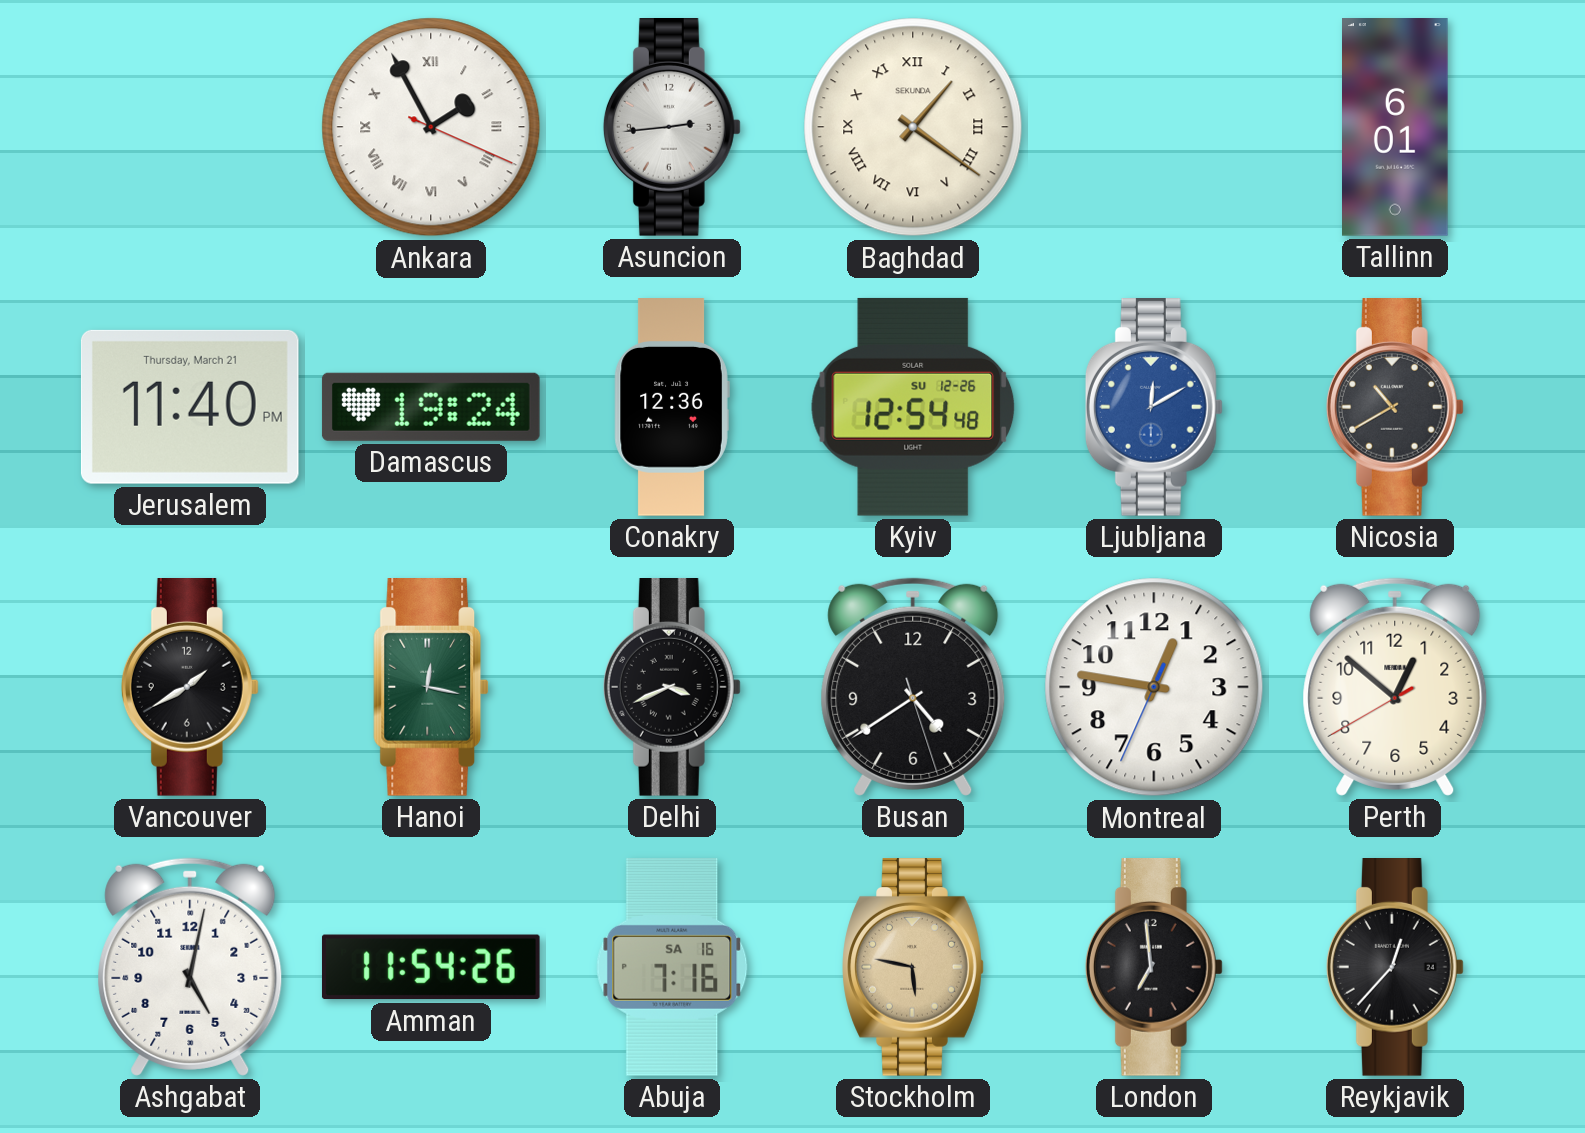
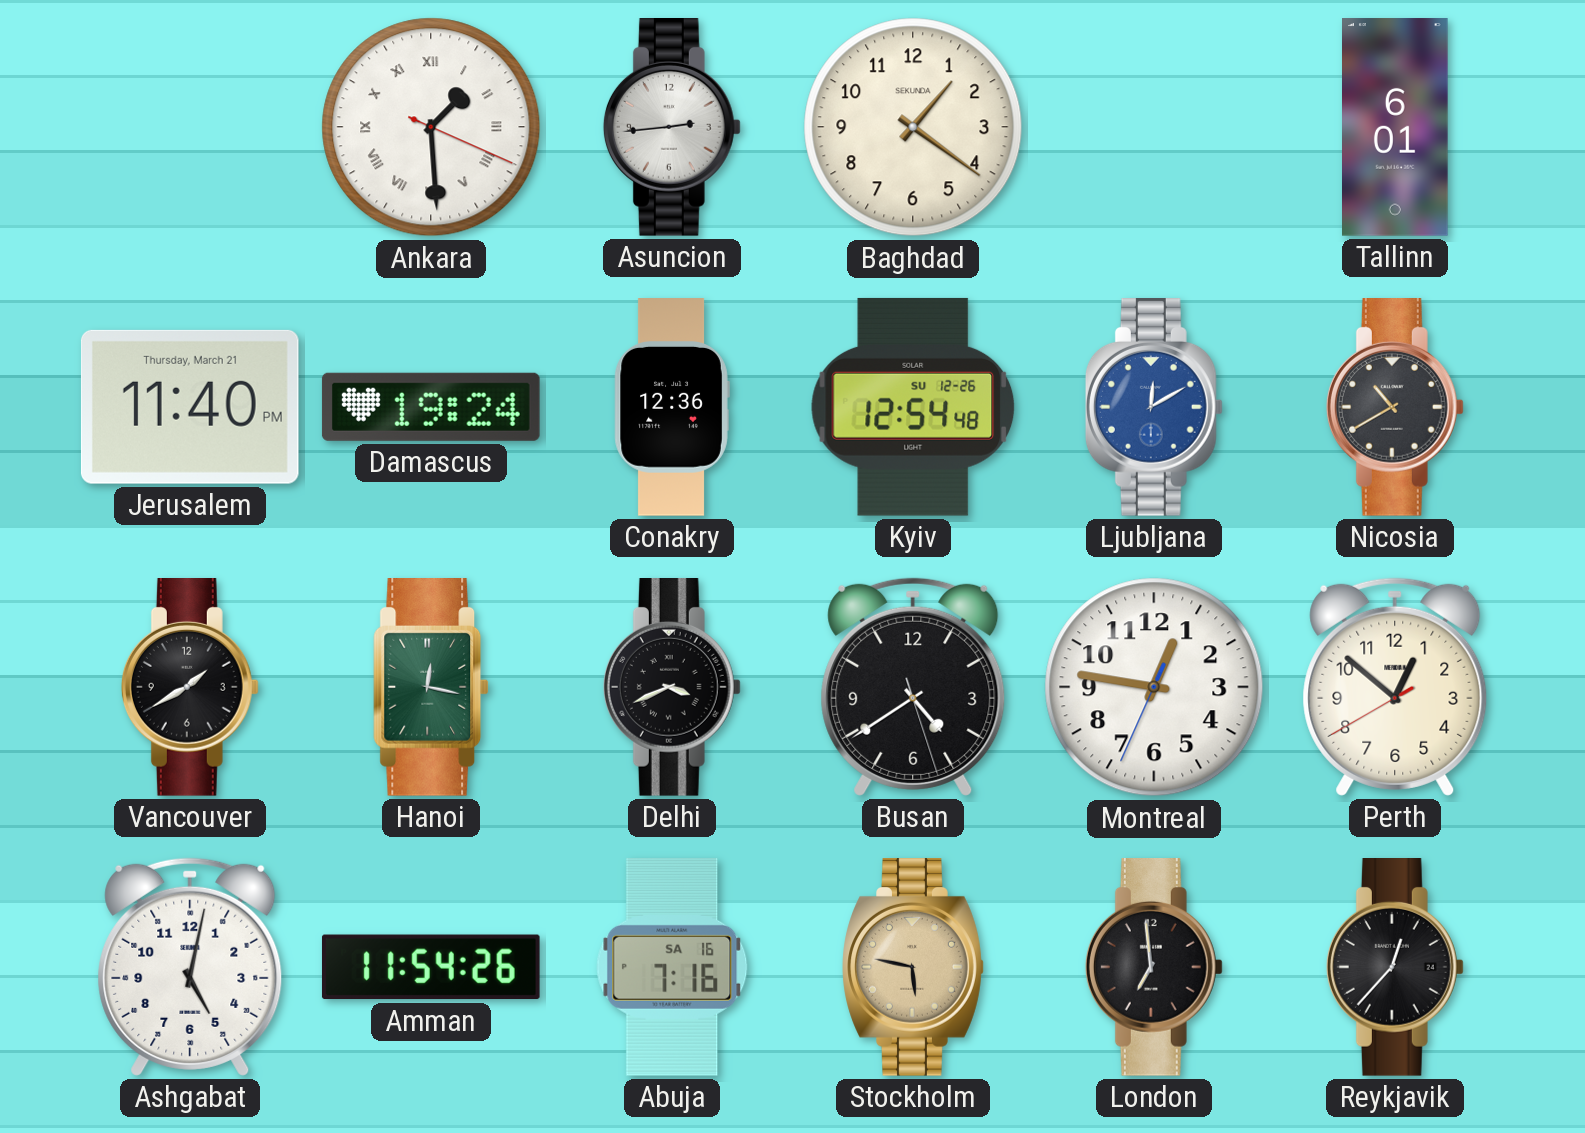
Ankara: 1:55 -> 1:29 (431, 127)
Baghdad numerals: Roman -> Arabic (913, 127)
